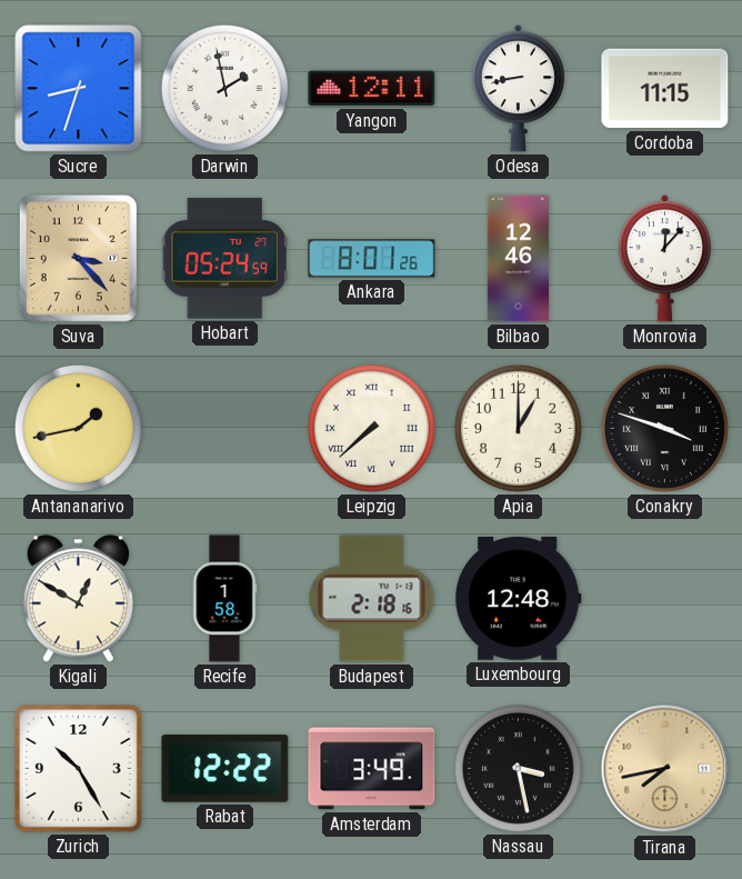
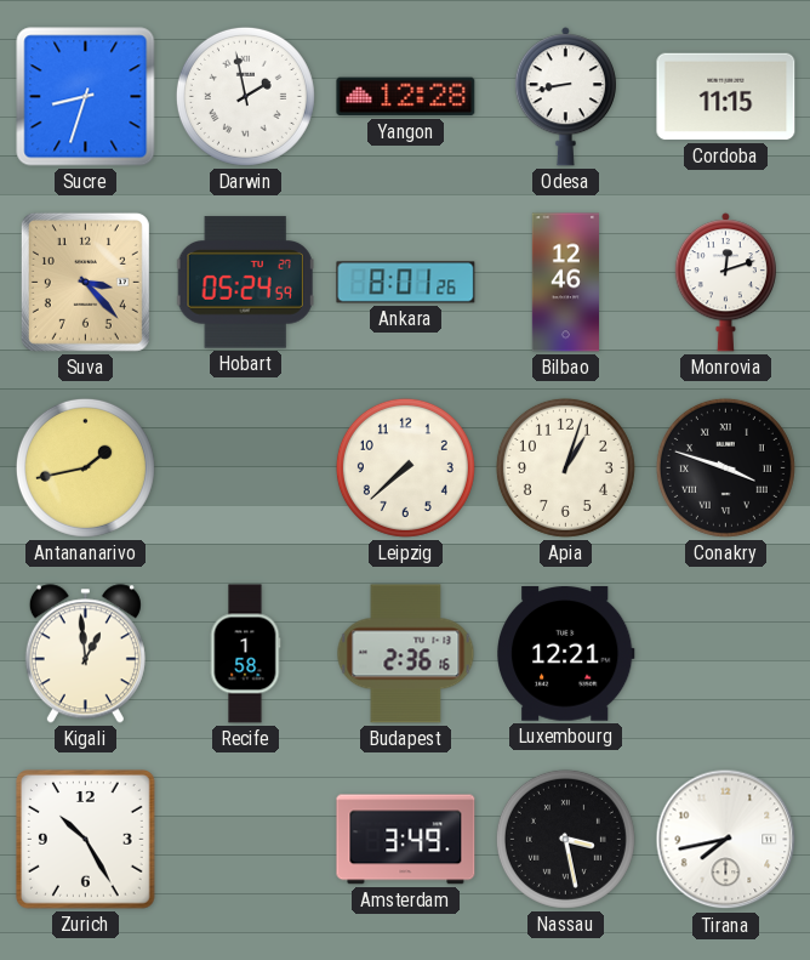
Yangon: 12:11 -> 12:28 (406, 97)
Monrovia: 12:07 -> 12:12 (725, 283)
Leipzig numerals: Roman -> Arabic (405, 467)
Apia: 1:00 -> 1:03 (565, 467)
Kigali: 12:50 -> 12:59 (85, 654)
Budapest: 2:18 -> 2:36 (406, 654)
Luxembourg: 12:48 -> 12:21 (566, 654)
Rabat: 12:22 -> none (225, 769)
Tirana dial: champagne -> white (726, 840)
